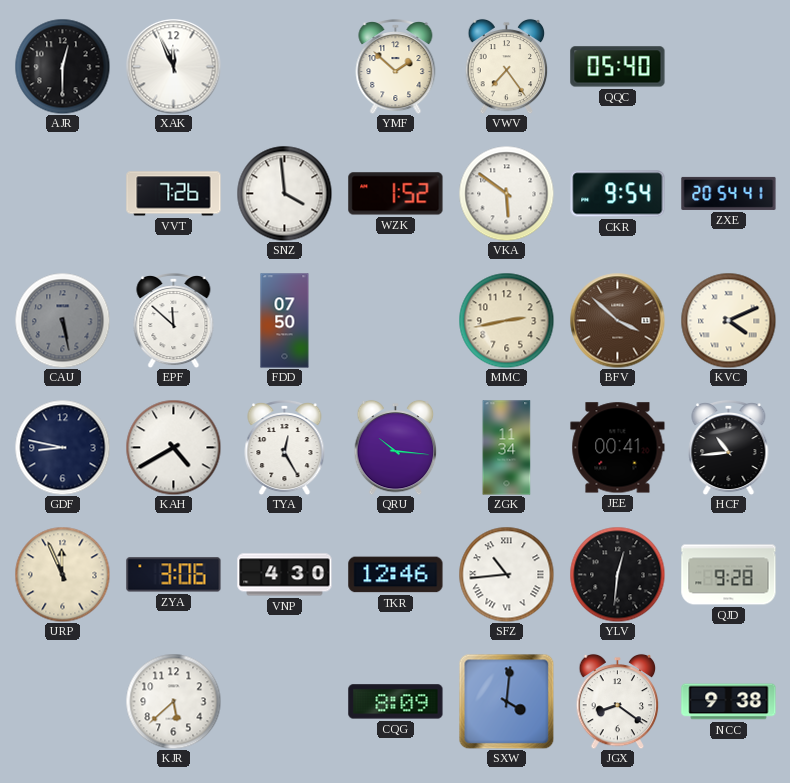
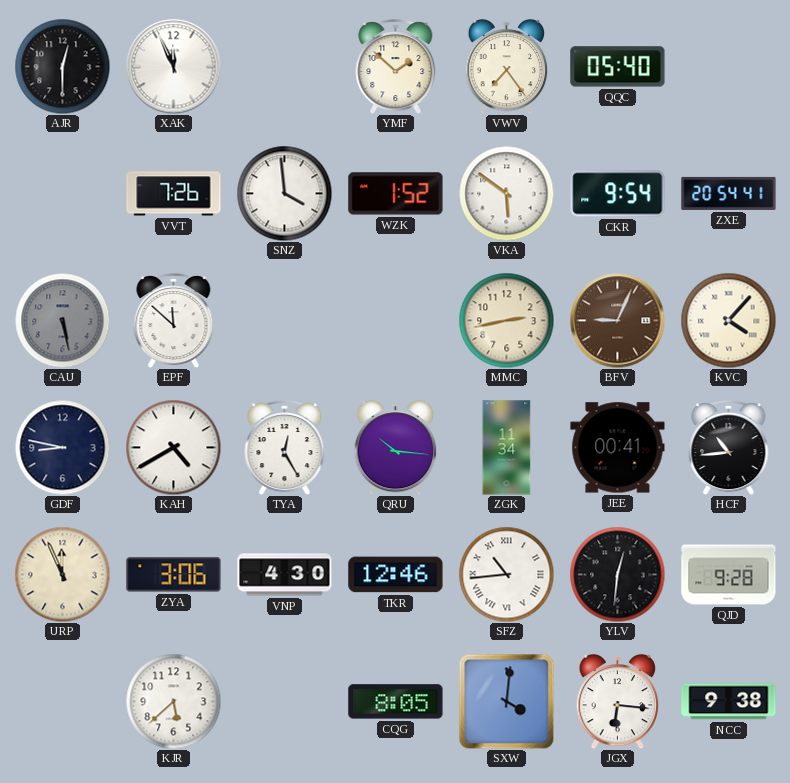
FDD: 07:50 -> none (285, 321)
BFV: 3:52 -> 9:04 (617, 320)
KVC: 4:11 -> 4:07 (728, 320)
CQG: 8:09 -> 8:05 (396, 702)
JGX: 8:21 -> 6:16 (618, 701)
